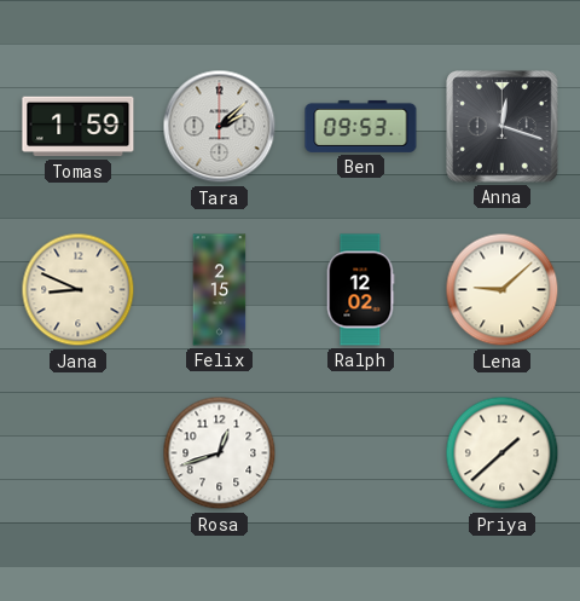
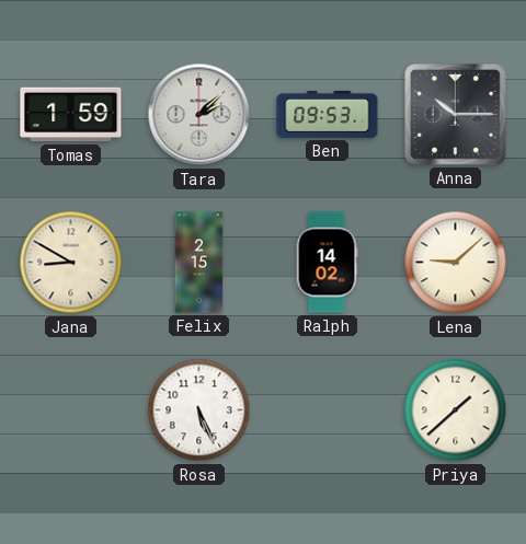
Anna: 12:18 -> 10:15 (456, 115)
Jana: 8:49 -> 8:50 (71, 263)
Ralph: 12:02 -> 14:02 (327, 263)
Rosa: 12:42 -> 5:26 (199, 410)
